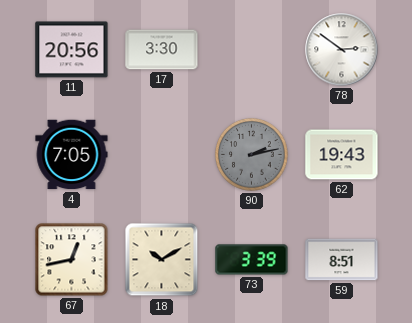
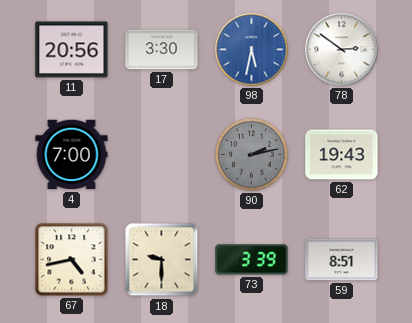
98: none -> 5:32 (252, 50)
4: 7:05 -> 7:00 (72, 155)
67: 12:43 -> 4:43 (72, 260)
18: 10:10 -> 9:30 (162, 260)
